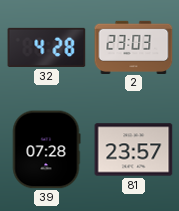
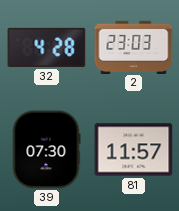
39: 07:28 -> 07:30 (46, 150)
81: 23:57 -> 11:57 (134, 150)
